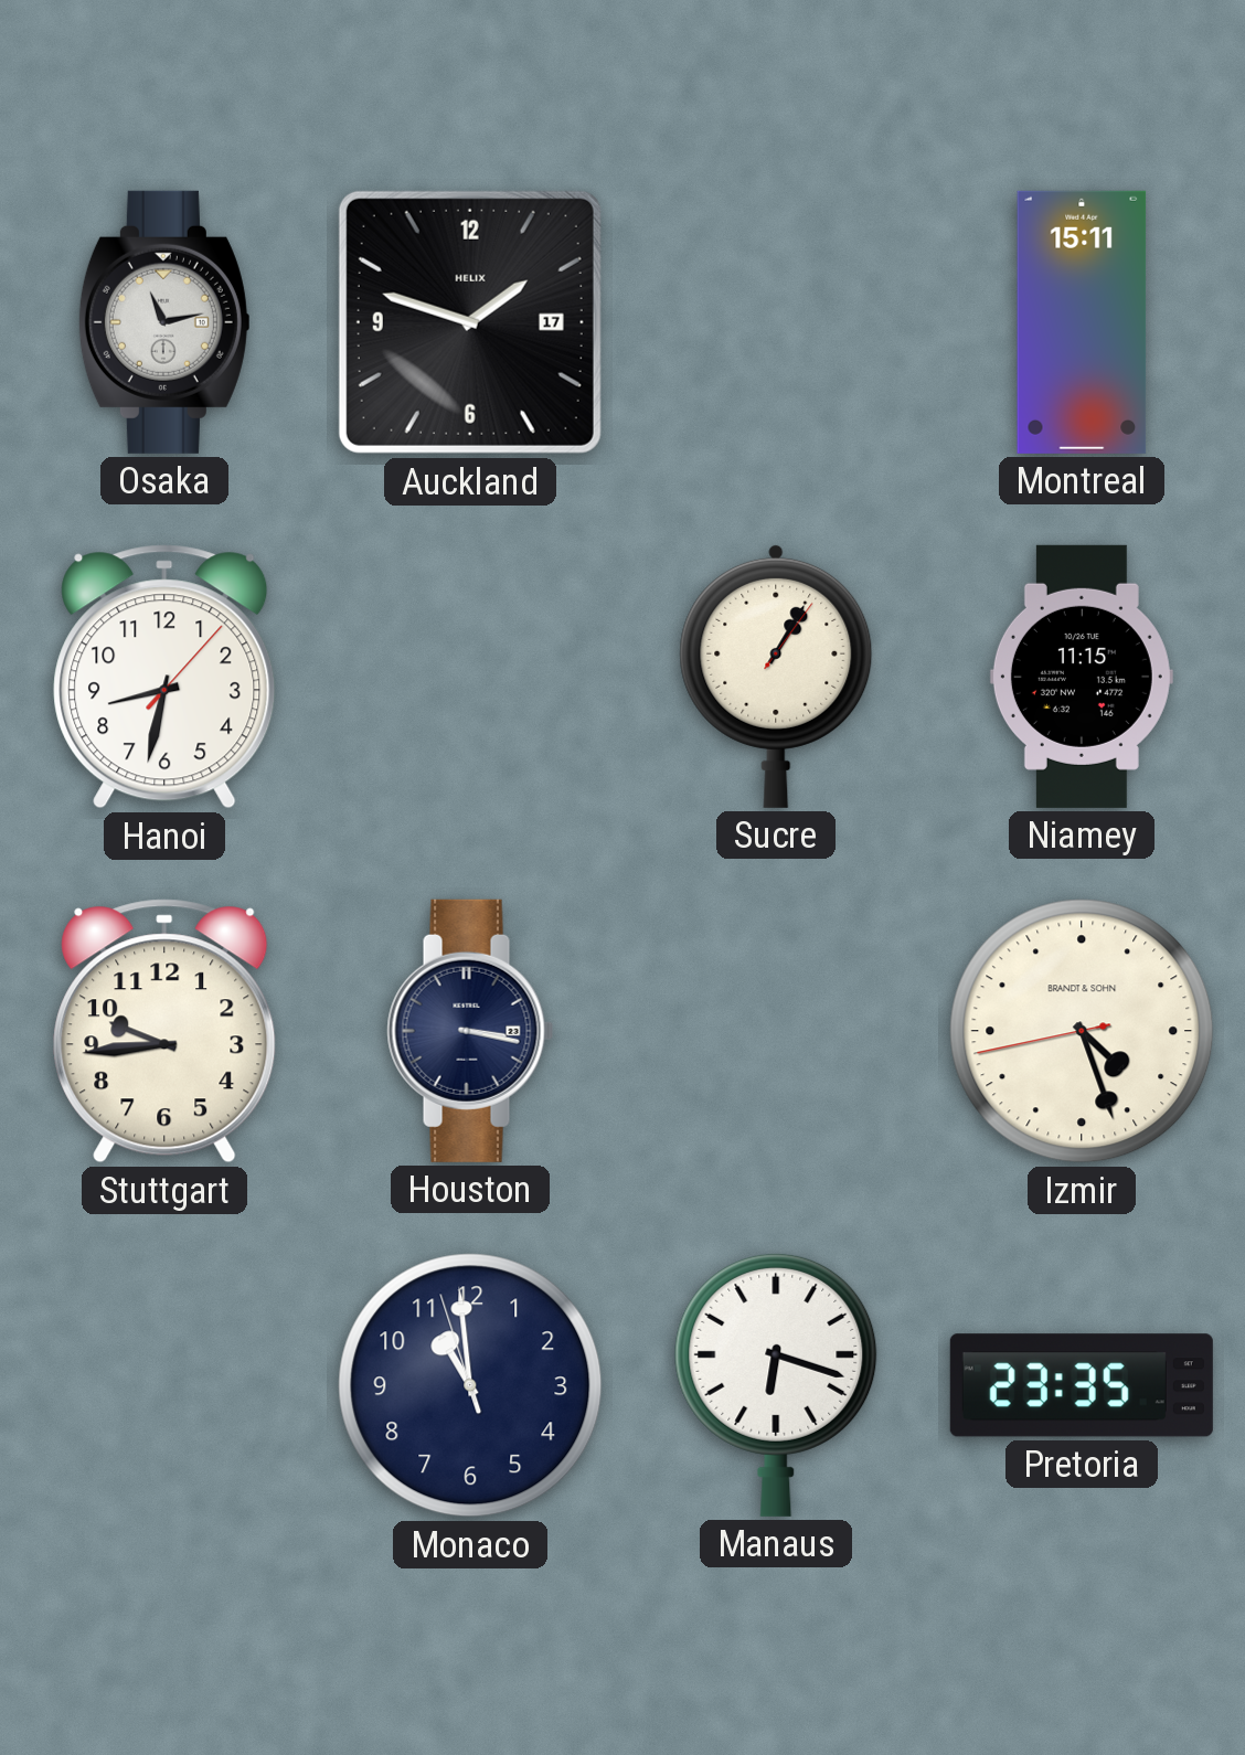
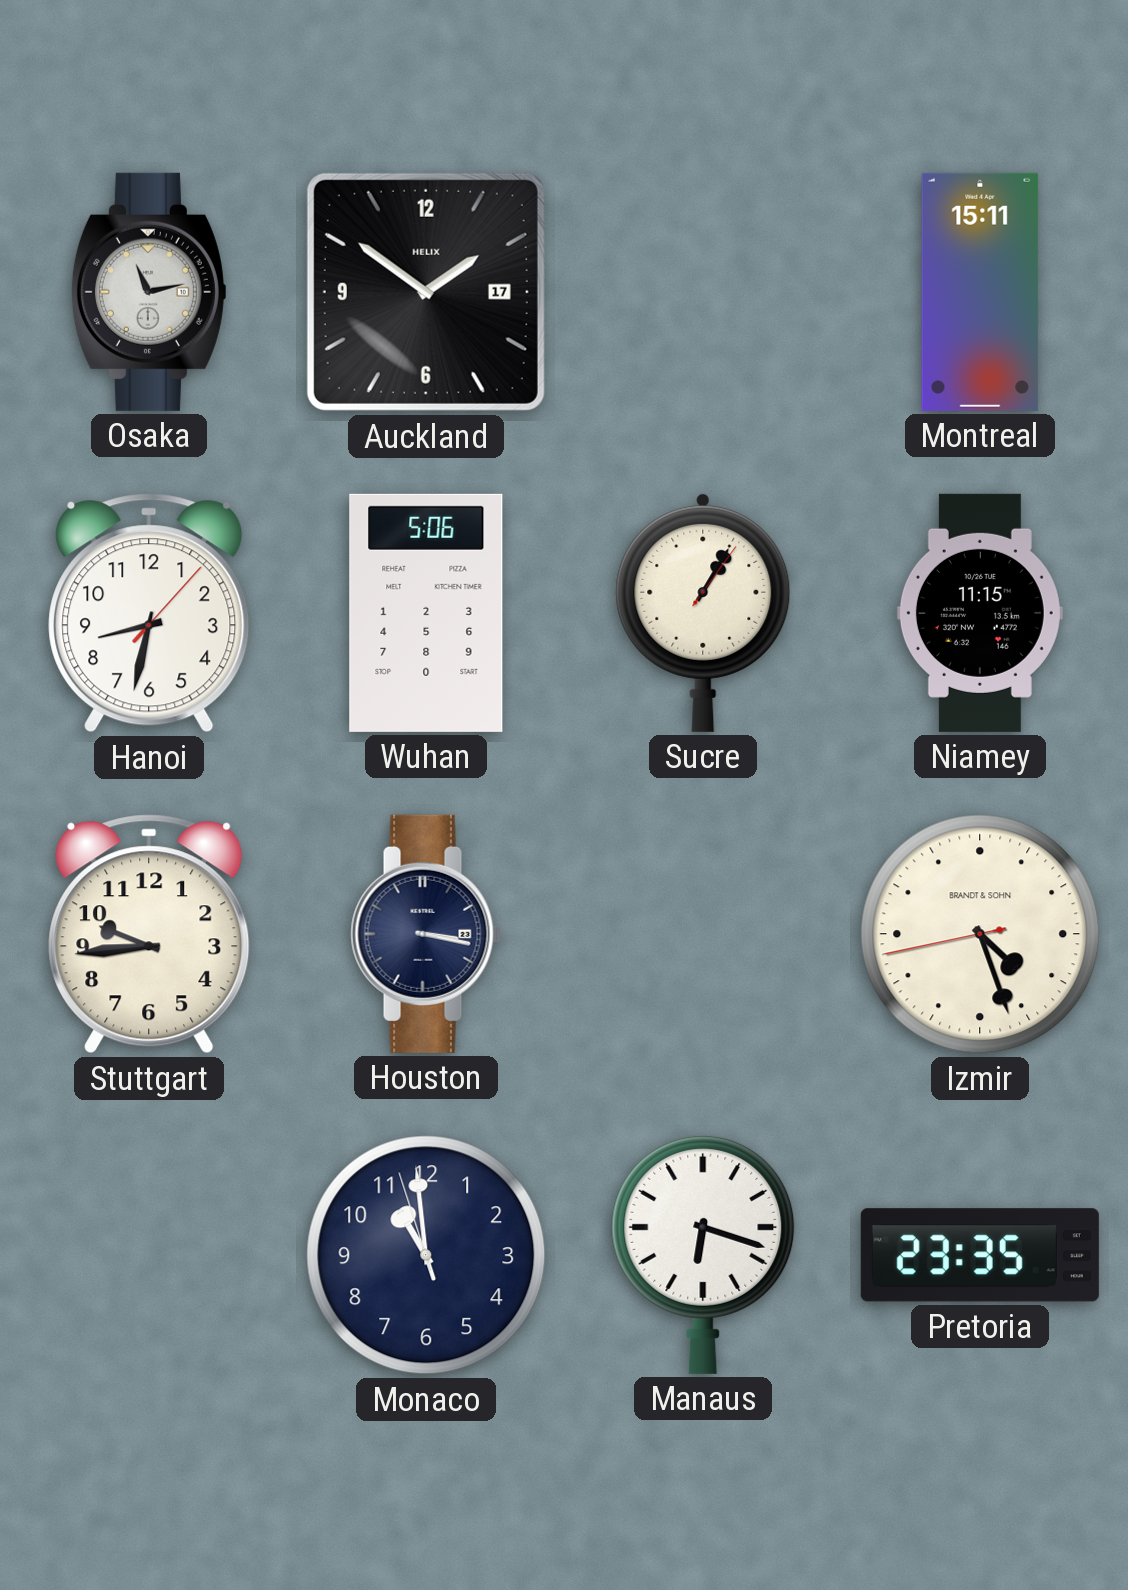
Auckland: 1:48 -> 1:51 (426, 292)
Wuhan: none -> 5:06 (426, 613)
